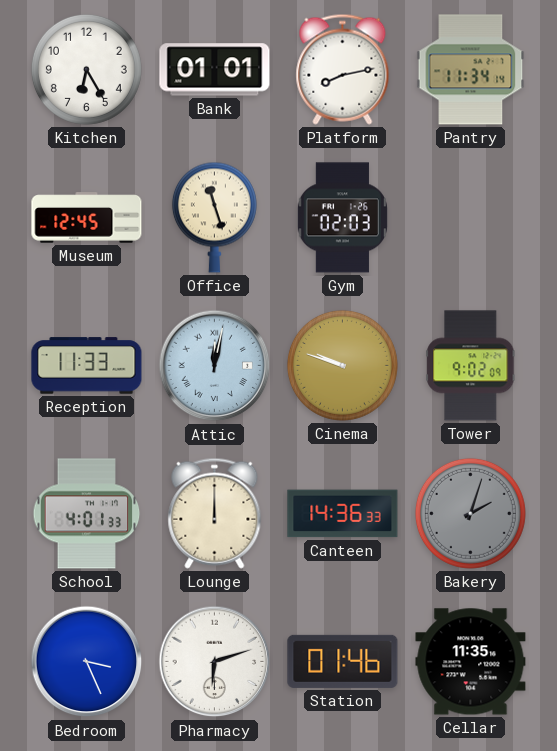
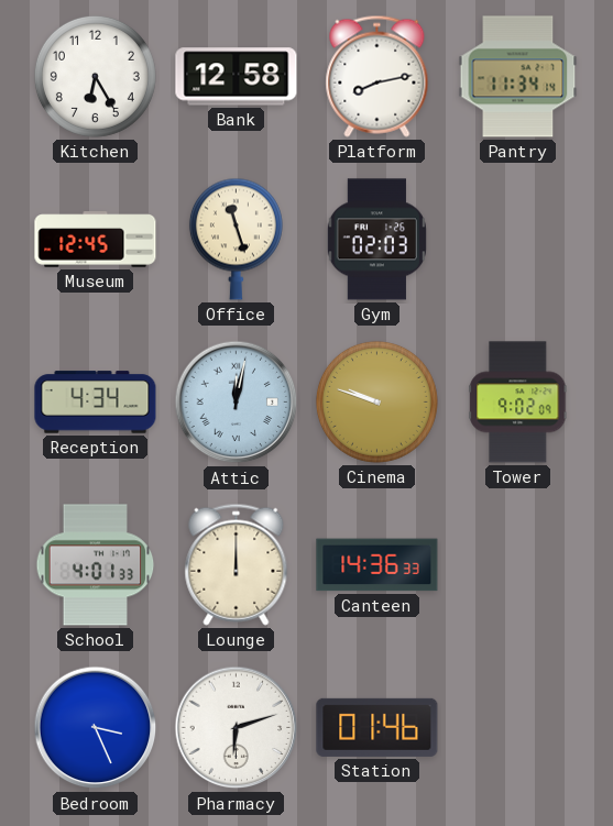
Bank: 01:01 -> 12:58 (237, 77)
Reception: 11:33 -> 4:34 (96, 403)
Bakery: 2:03 -> none (470, 513)
Cellar: 11:35 -> none (471, 662)
